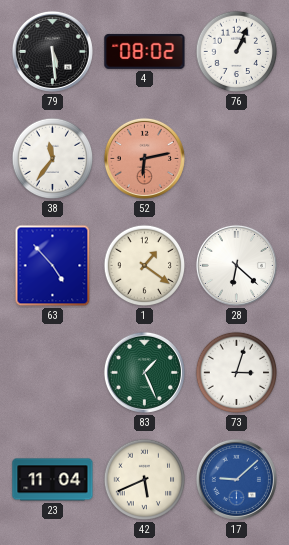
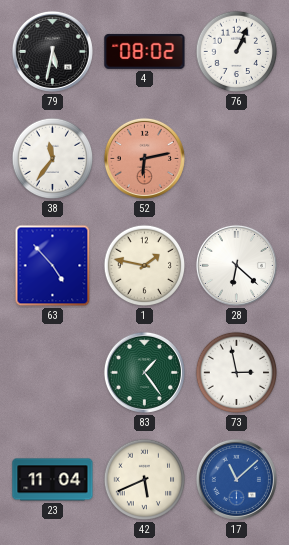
79: 5:29 -> 5:32 (52, 51)
1: 1:21 -> 1:47 (145, 266)
83: 1:26 -> 1:24 (144, 372)
73: 3:03 -> 2:58 (237, 373)
17: 9:08 -> 11:08 (236, 479)
